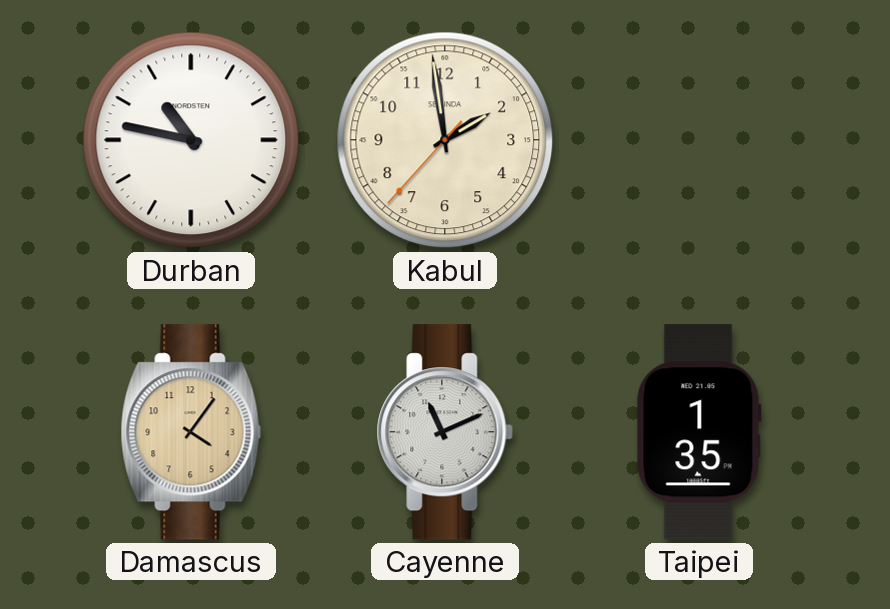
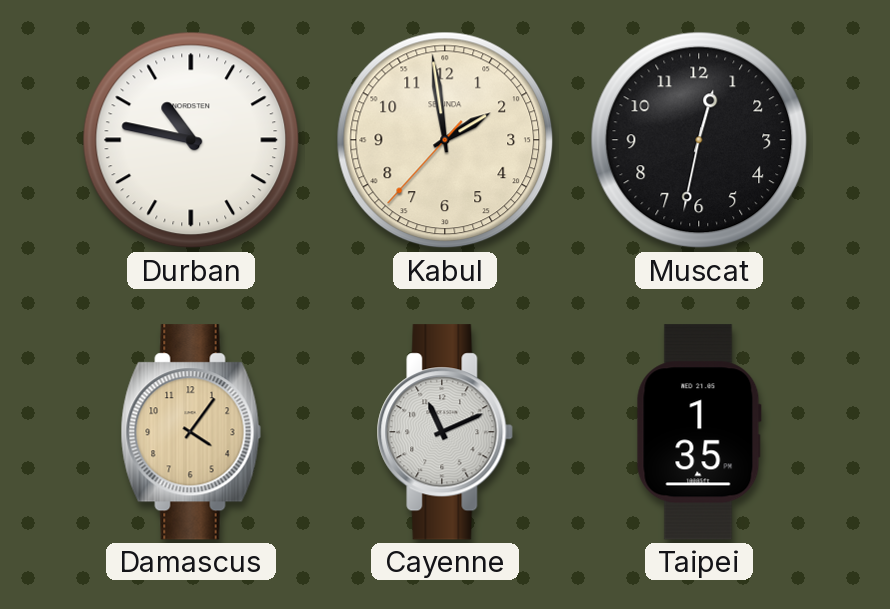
Muscat: none -> 12:32 (699, 140)
